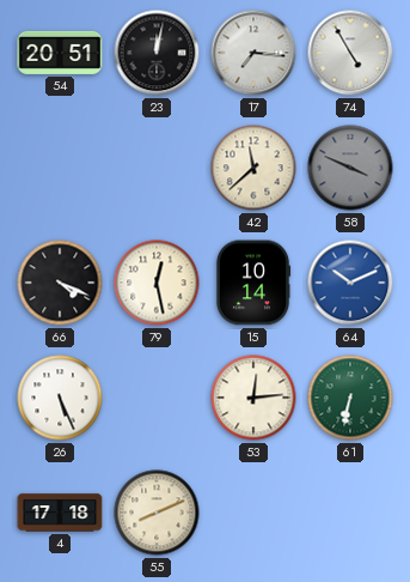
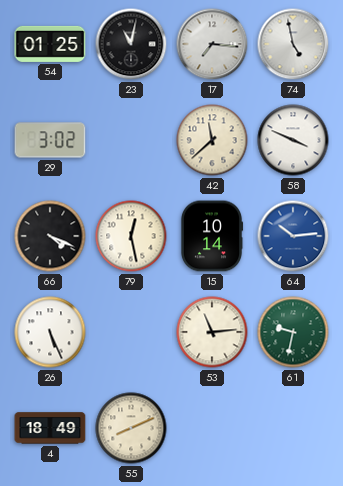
54: 20:51 -> 01:25 (50, 44)
23: 12:02 -> 11:02 (131, 44)
74: 4:55 -> 4:58 (293, 44)
29: none -> 3:02 (50, 140)
58 dial: grey -> white (293, 140)
64: 10:11 -> 10:14 (293, 236)
53: 12:14 -> 11:14 (212, 332)
61: 6:32 -> 9:32 (293, 332)
4: 17:18 -> 18:49 (50, 428)
